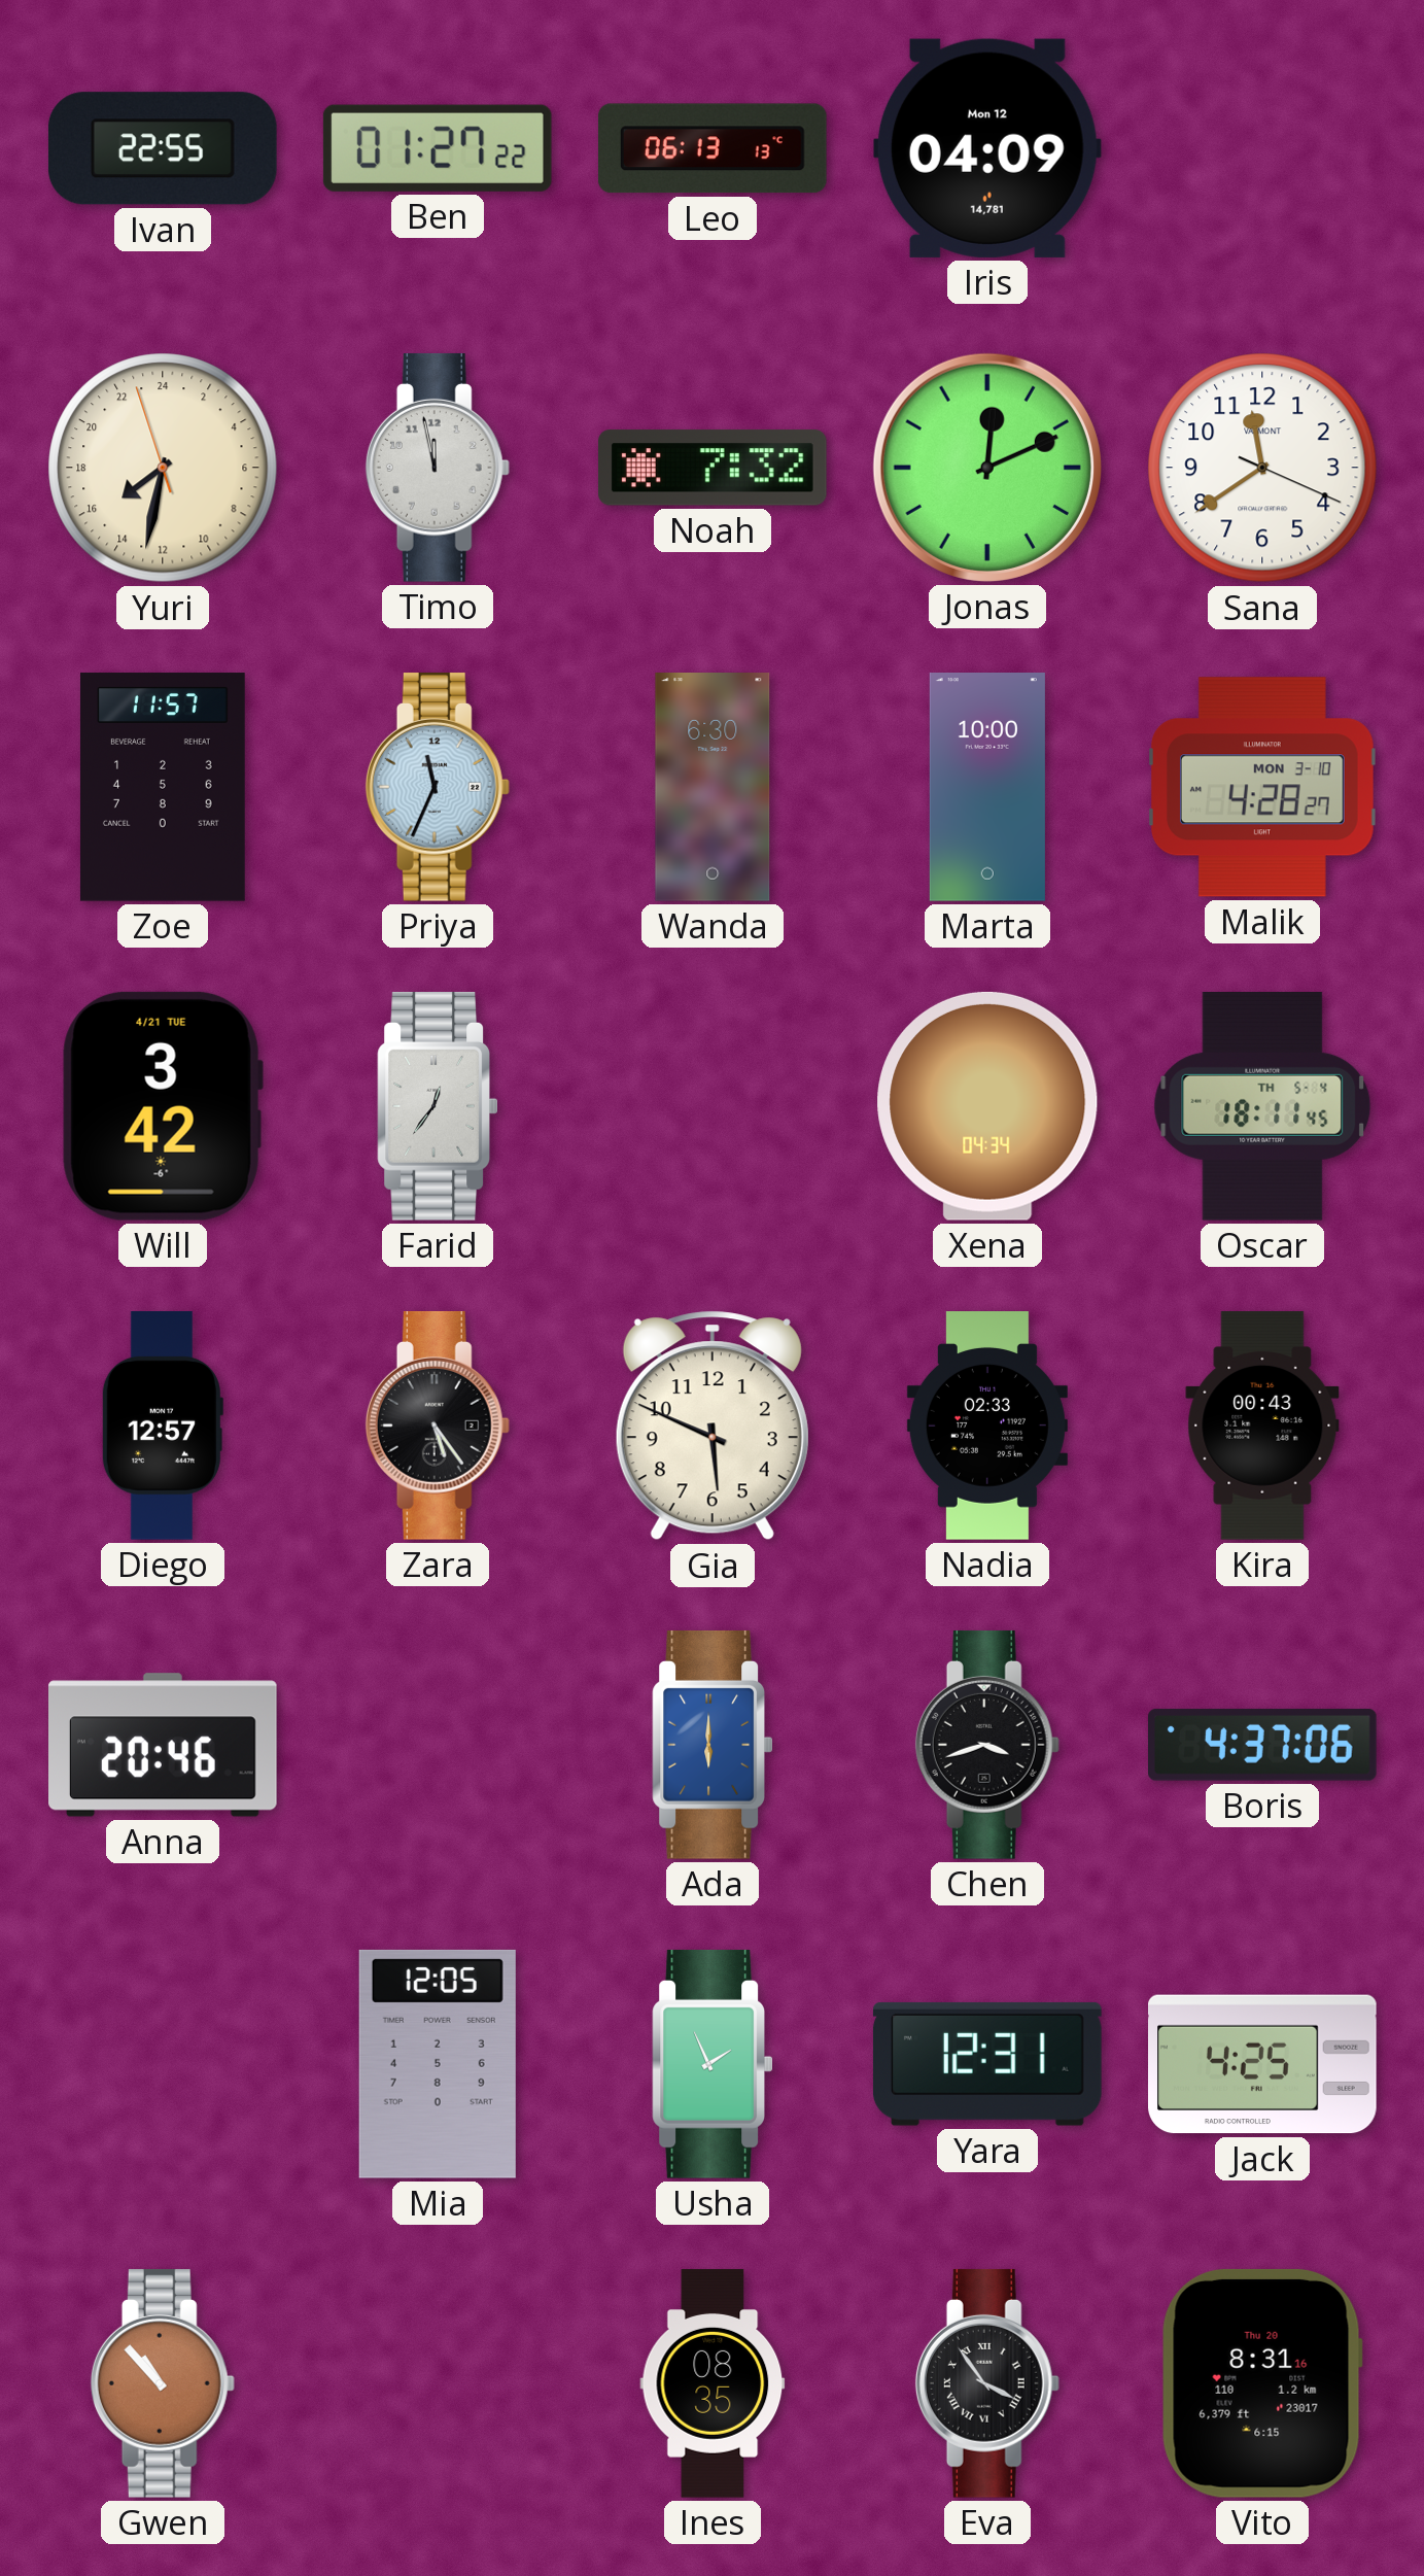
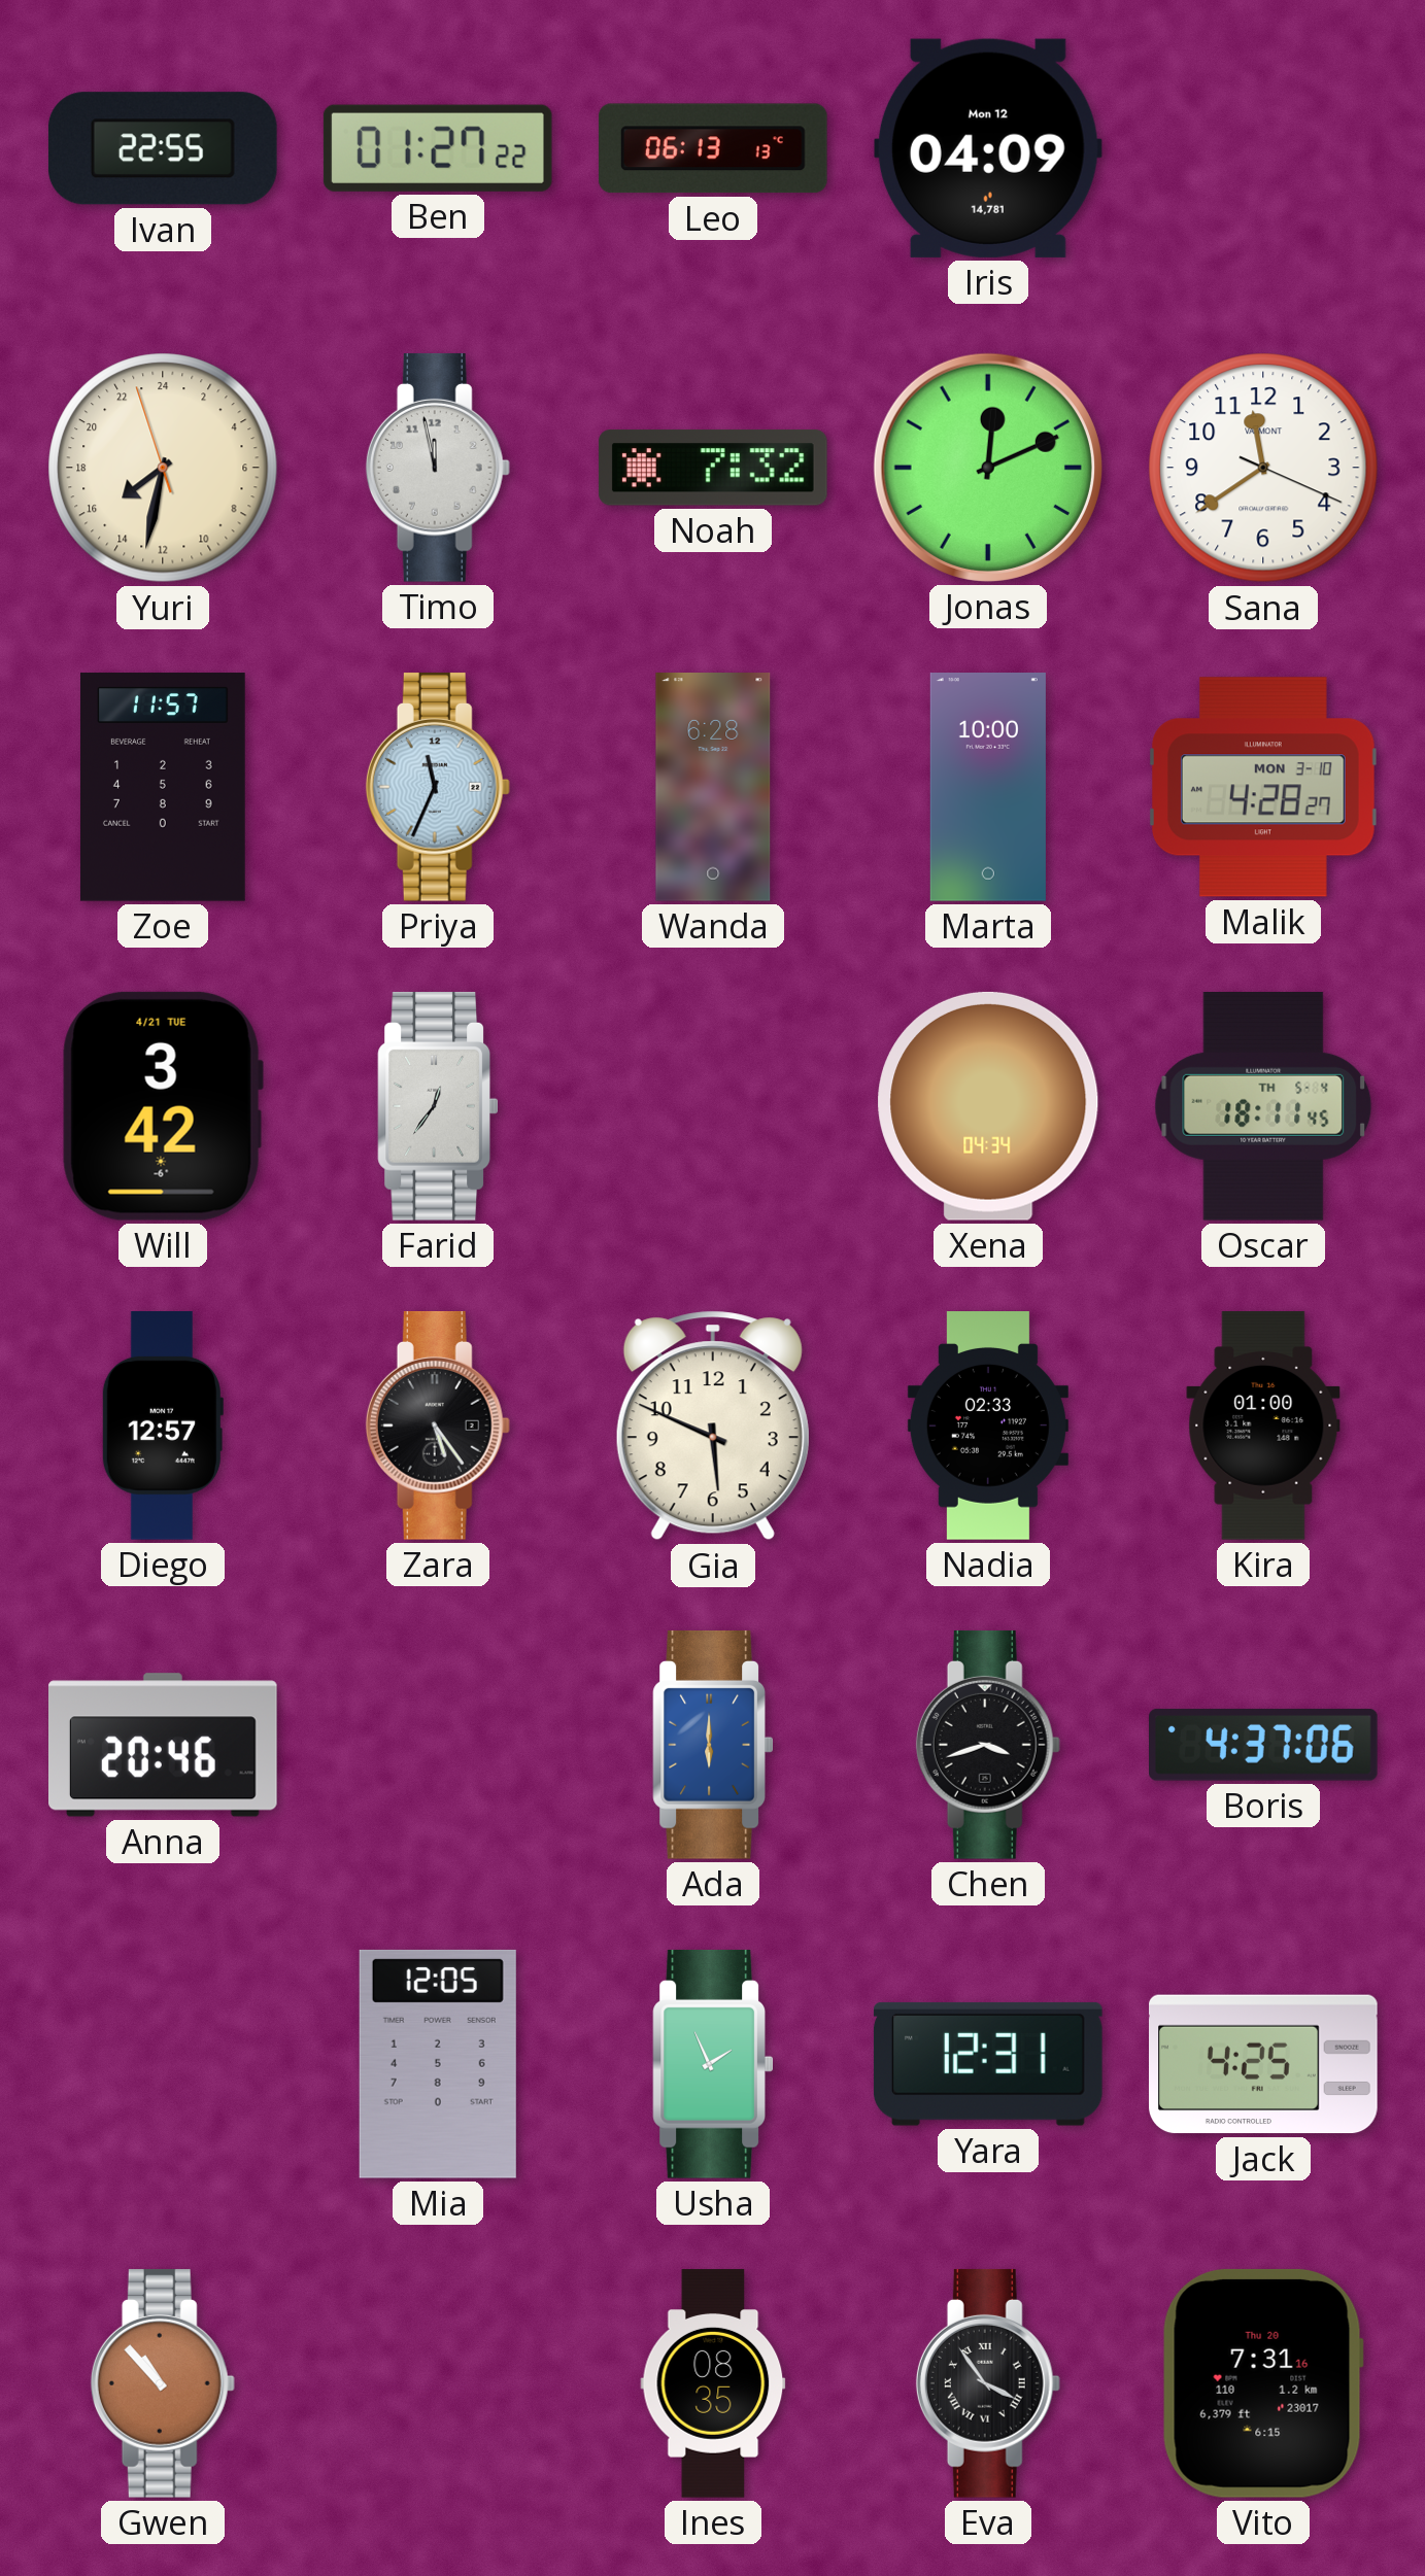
Wanda: 6:30 -> 6:28 (713, 788)
Kira: 00:43 -> 01:00 (1263, 1426)
Vito: 8:31 -> 7:31 (1263, 2383)
